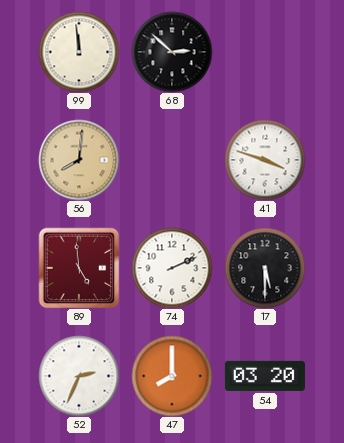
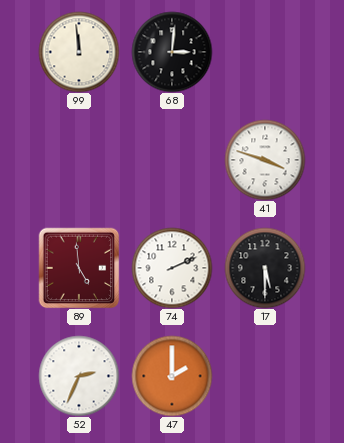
68: 2:52 -> 3:01 (172, 52)
56: 8:01 -> none (79, 160)
47: 8:00 -> 2:00 (172, 376)
54: 03:20 -> none (265, 376)
